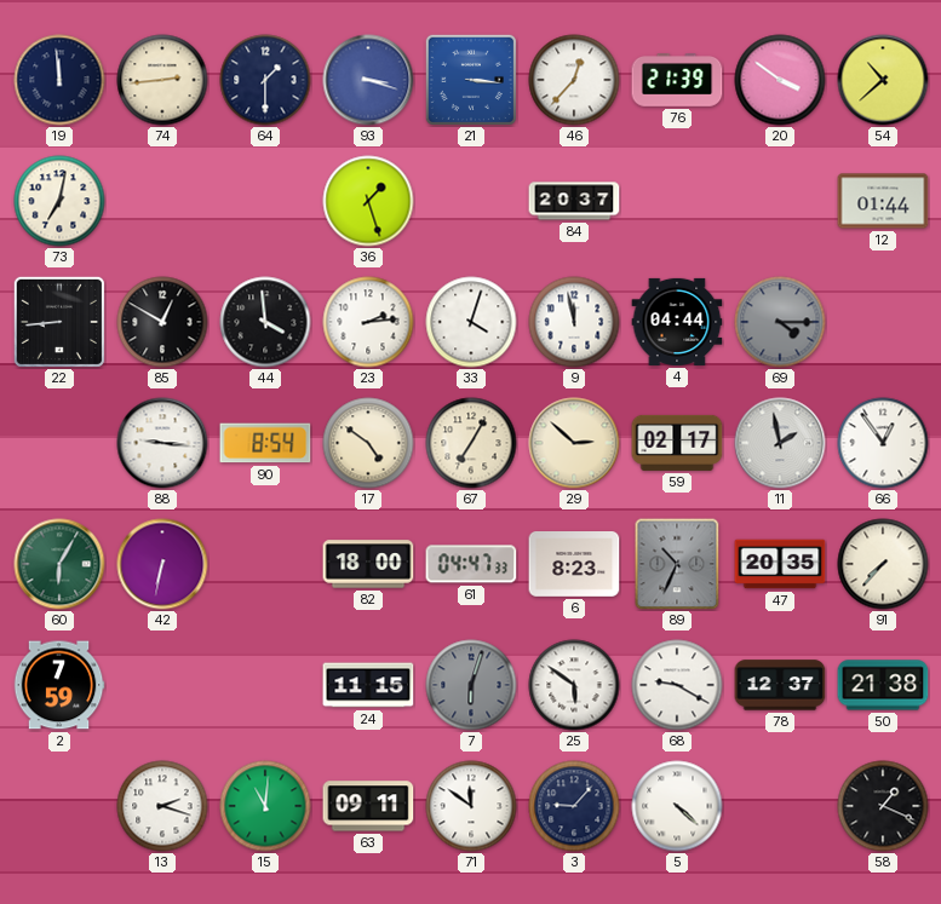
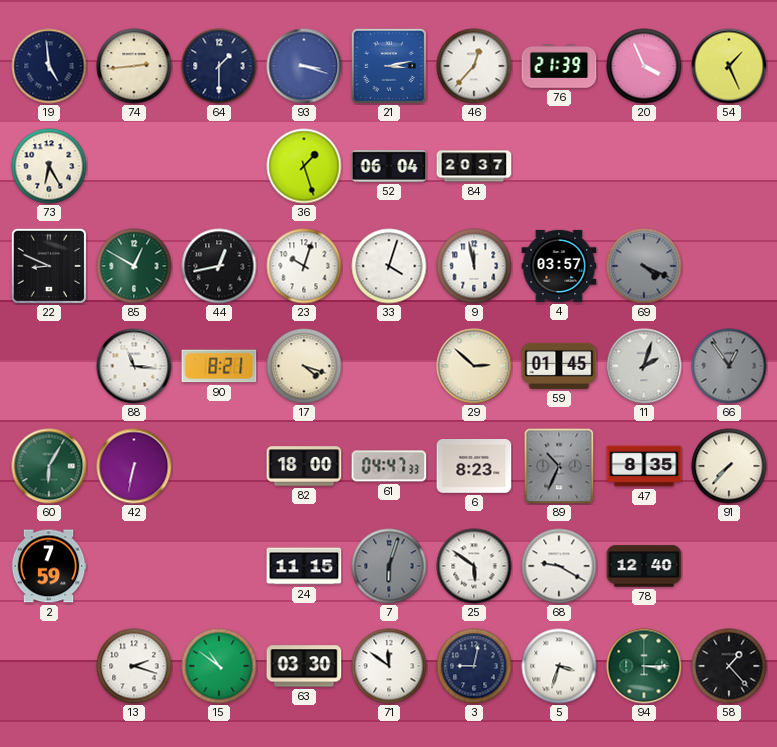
19: 11:59 -> 4:59 (49, 66)
21: 3:16 -> 3:13 (389, 66)
20: 3:51 -> 3:56 (644, 66)
54: 10:38 -> 1:26 (729, 66)
73: 7:02 -> 6:25 (49, 166)
52: none -> 06:04 (389, 166)
12: 01:44 -> none (883, 201)
22: 8:44 -> 8:49 (49, 266)
85 dial: black -> green (134, 266)
44: 3:59 -> 12:43 (219, 266)
23: 2:14 -> 10:03 (304, 266)
4: 04:44 -> 03:57 (559, 266)
69: 4:15 -> 4:19 (644, 266)
88: 9:16 -> 11:16 (134, 366)
90: 8:54 -> 8:21 (219, 366)
17: 4:51 -> 4:18 (304, 366)
67: 7:05 -> none (471, 443)
59: 02:17 -> 01:45 (559, 366)
11: 1:58 -> 2:03 (644, 366)
66 dial: white -> grey (729, 366)
47: 20:35 -> 8:35 (644, 466)
78: 12:37 -> 12:40 (644, 566)
50: 21:38 -> none (883, 685)
15: 11:01 -> 10:51 (219, 666)
63: 09:11 -> 03:30 (304, 666)
3: 9:07 -> 9:02 (474, 666)
5: 4:22 -> 3:33 (559, 666)
94: none -> 3:15 (644, 666)
58: 1:19 -> 1:23 (729, 666)
